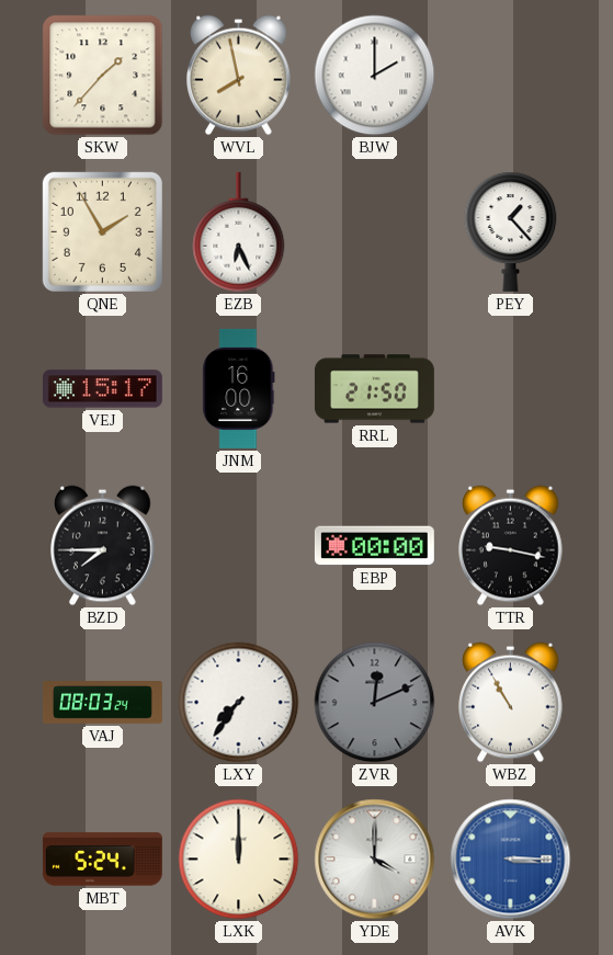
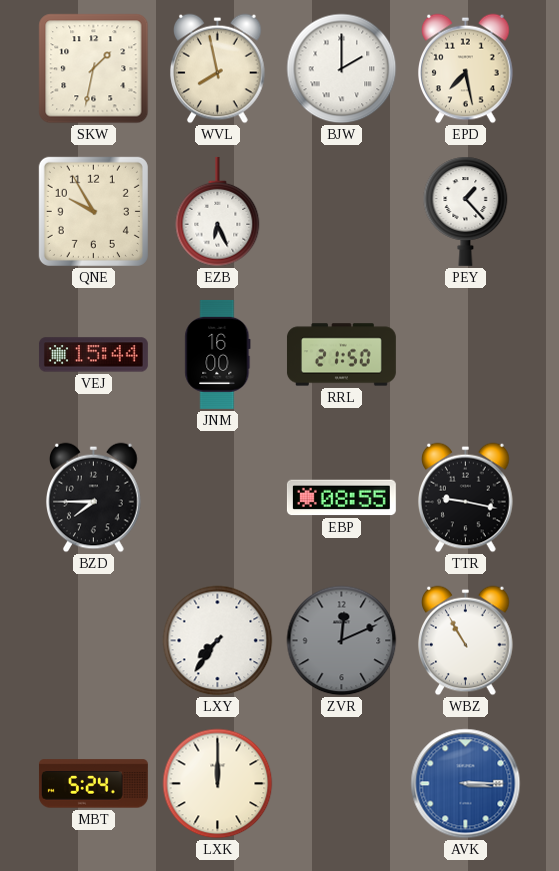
SKW: 1:37 -> 1:32 (94, 69)
EPD: none -> 7:28 (466, 69)
QNE: 1:55 -> 9:55 (93, 211)
VEJ: 15:17 -> 15:44 (93, 355)
EBP: 00:00 -> 08:55 (341, 498)
VAJ: 08:03 -> none (102, 703)
YDE: 4:00 -> none (375, 860)
